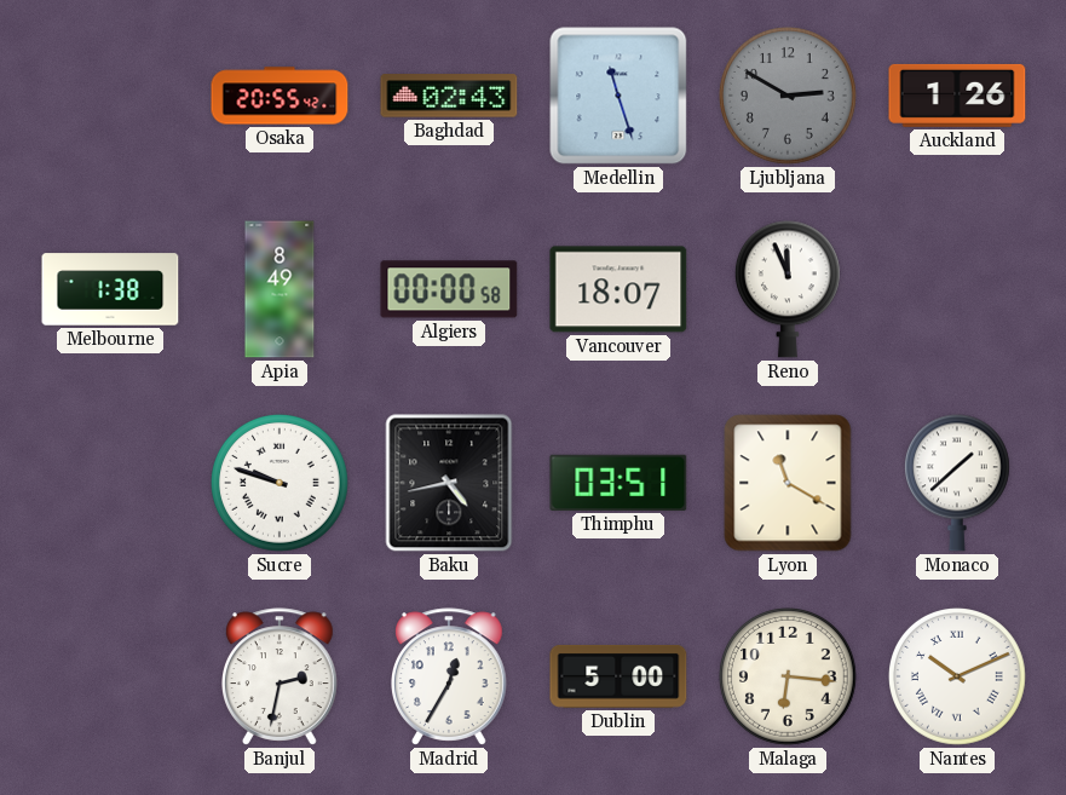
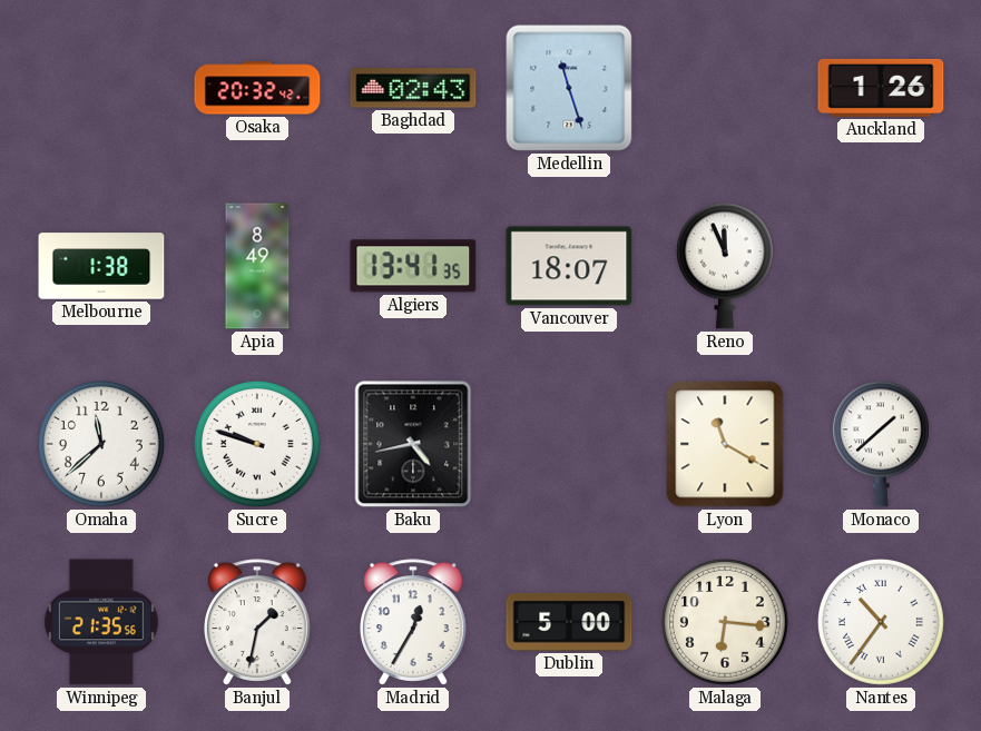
Osaka: 20:55 -> 20:32 (257, 88)
Ljubljana: 2:50 -> none (789, 97)
Algiers: 00:00 -> 13:41 (413, 266)
Omaha: none -> 11:38 (102, 445)
Thimphu: 03:51 -> none (618, 483)
Winnipeg: none -> 21:35 (101, 622)
Banjul: 2:32 -> 1:32 (258, 622)
Nantes: 10:11 -> 10:36 (882, 623)
